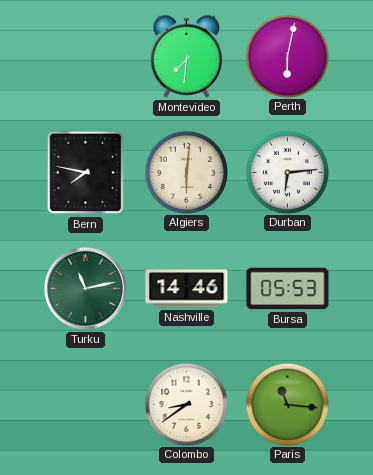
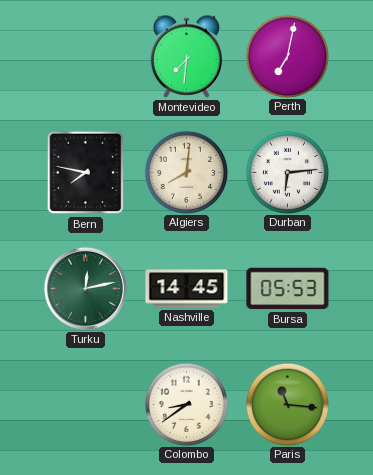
Perth: 6:02 -> 7:02 (287, 56)
Algiers: 6:01 -> 8:01 (186, 172)
Turku: 11:13 -> 12:13 (85, 288)
Nashville: 14:46 -> 14:45 (187, 289)
